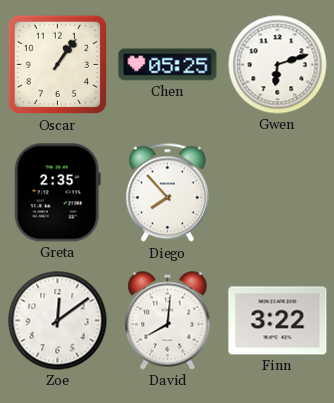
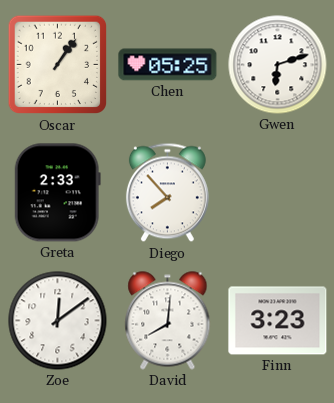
Greta: 2:35 -> 2:33 (57, 193)
Finn: 3:22 -> 3:23 (278, 321)
